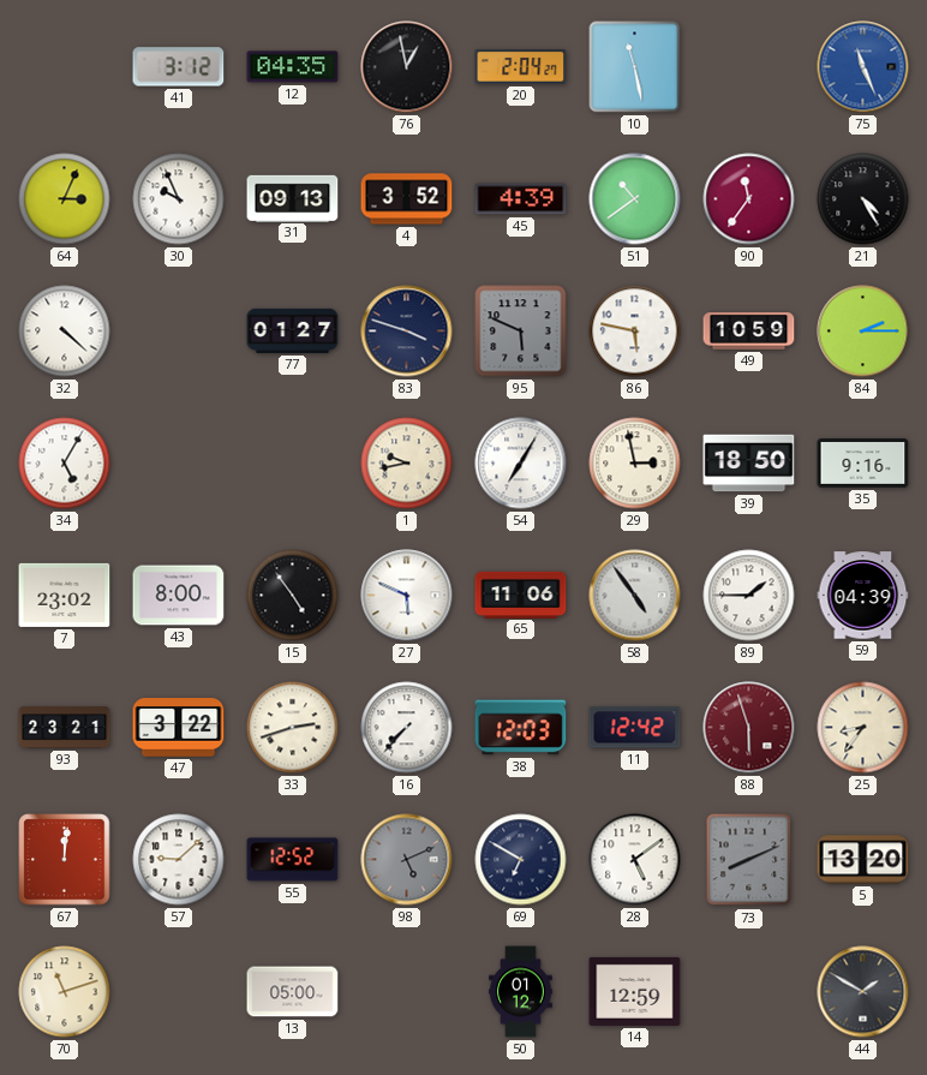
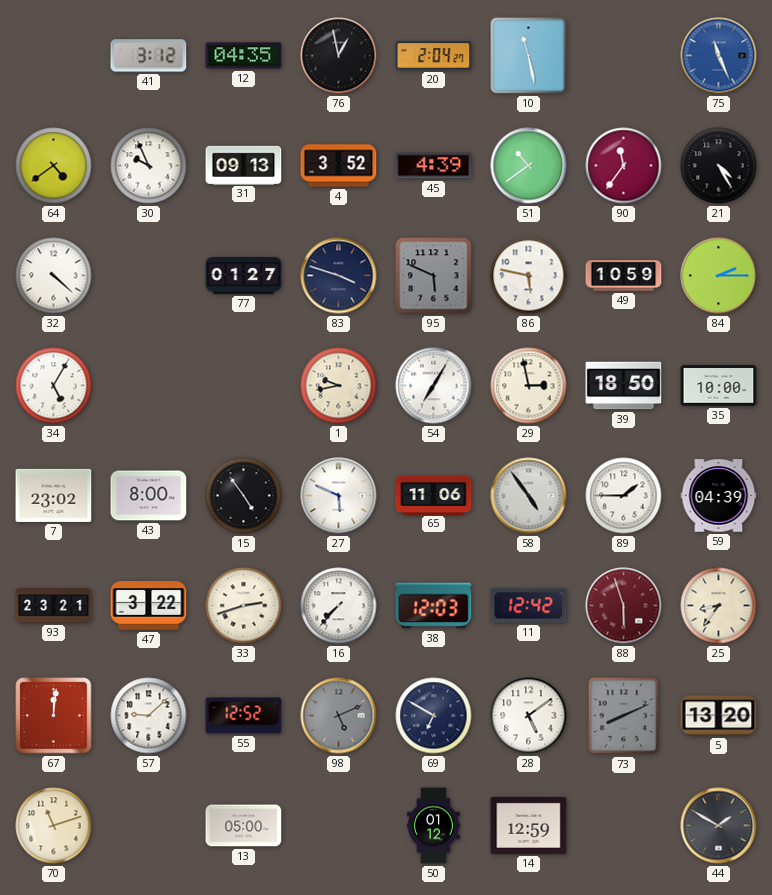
64: 3:04 -> 4:39 (54, 166)
35: 9:16 -> 10:00 (719, 386)
